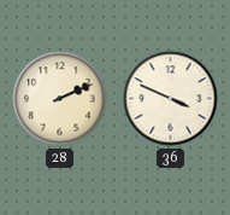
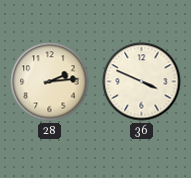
28: 2:11 -> 2:14 (50, 82)
